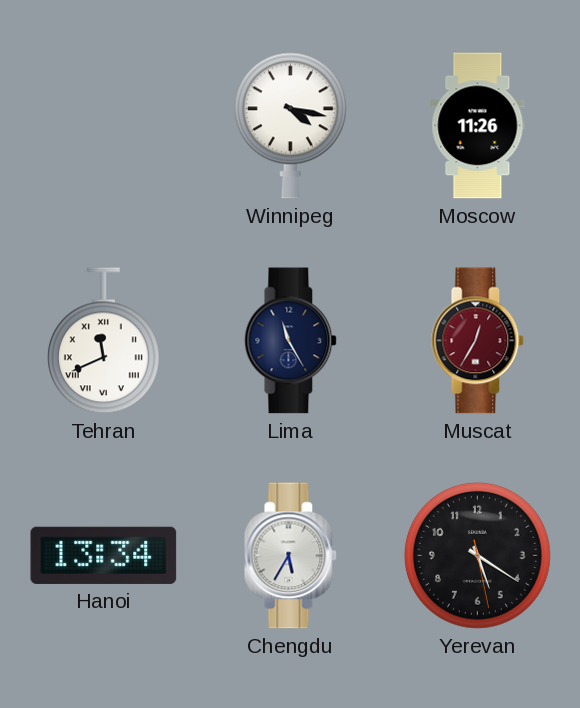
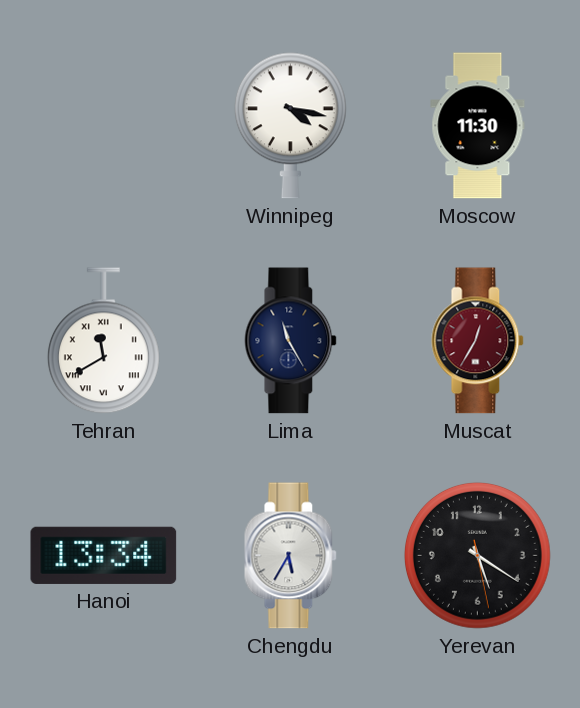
Moscow: 11:26 -> 11:30 (478, 126)
Tehran: 11:41 -> 11:40 (103, 341)
